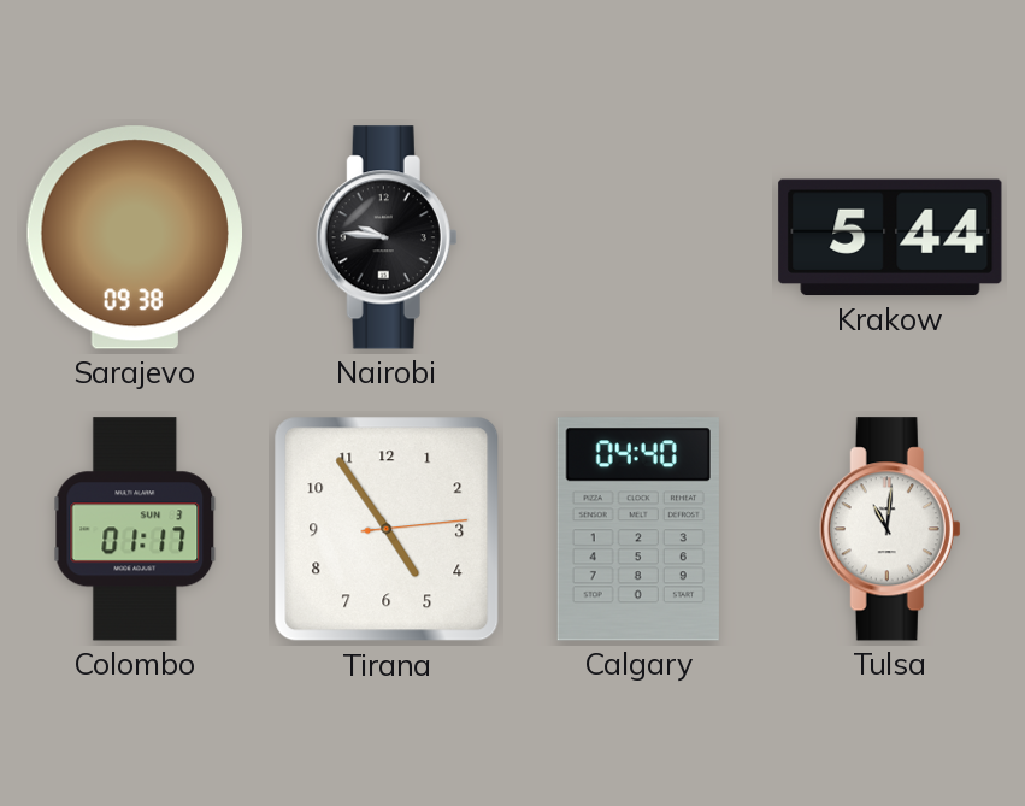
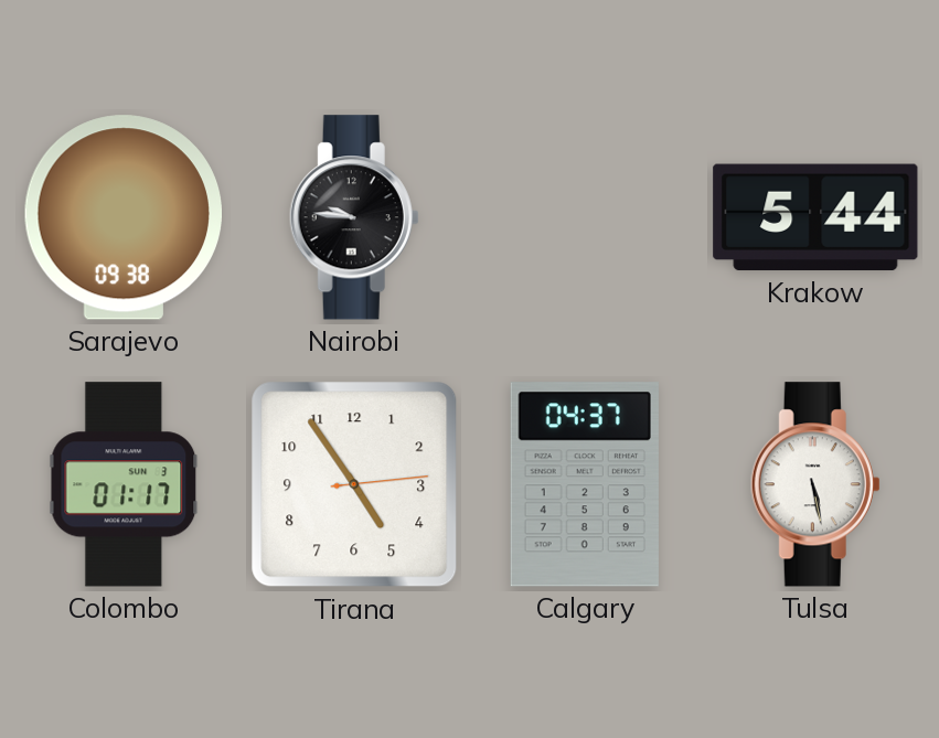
Calgary: 04:40 -> 04:37 (585, 484)
Tulsa: 11:01 -> 5:28 (815, 484)
